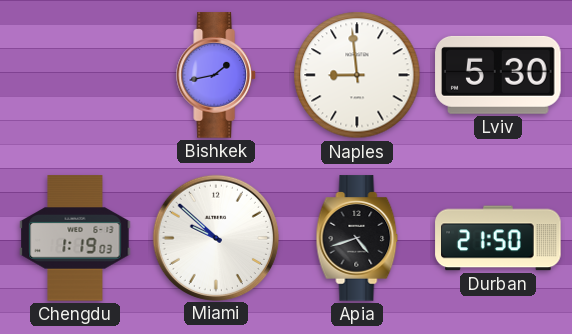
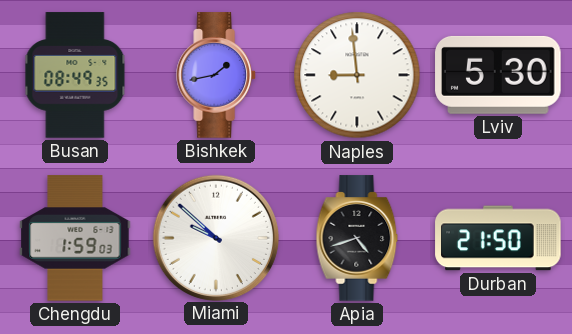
Busan: none -> 08:49 (75, 75)
Chengdu: 1:19 -> 1:59 (75, 238)
